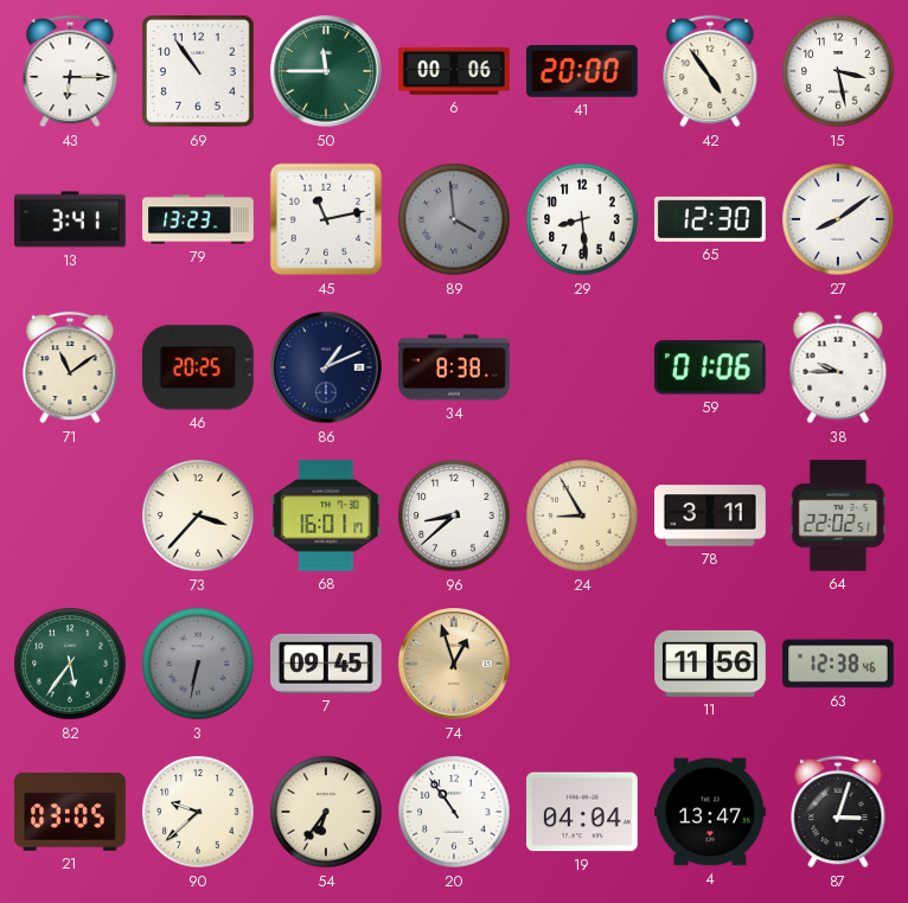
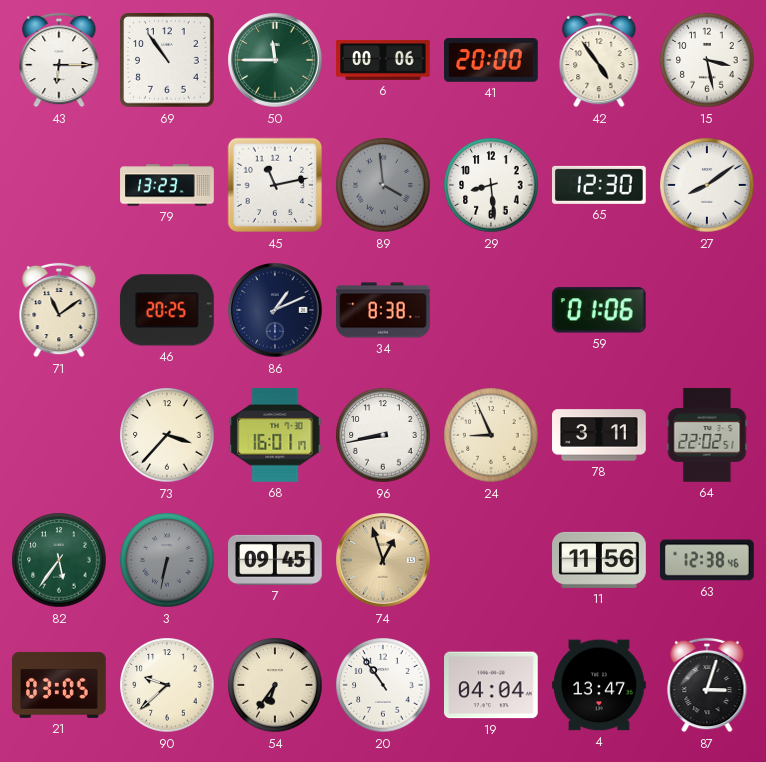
13: 3:41 -> none (70, 219)
38: 9:45 -> none (838, 367)
96: 8:38 -> 8:43 (383, 435)
24: 8:55 -> 8:56 (491, 435)
